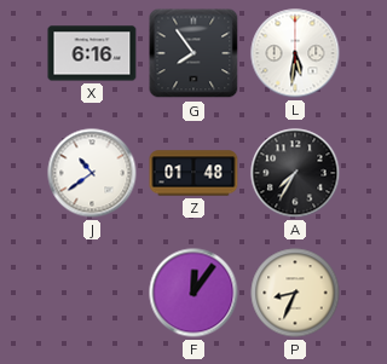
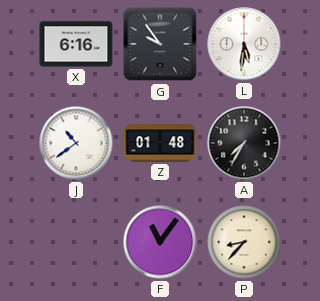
G: 7:54 -> 9:54 (160, 44)
F: 12:06 -> 11:06 (160, 242)
P: 8:34 -> 8:37 (244, 242)
